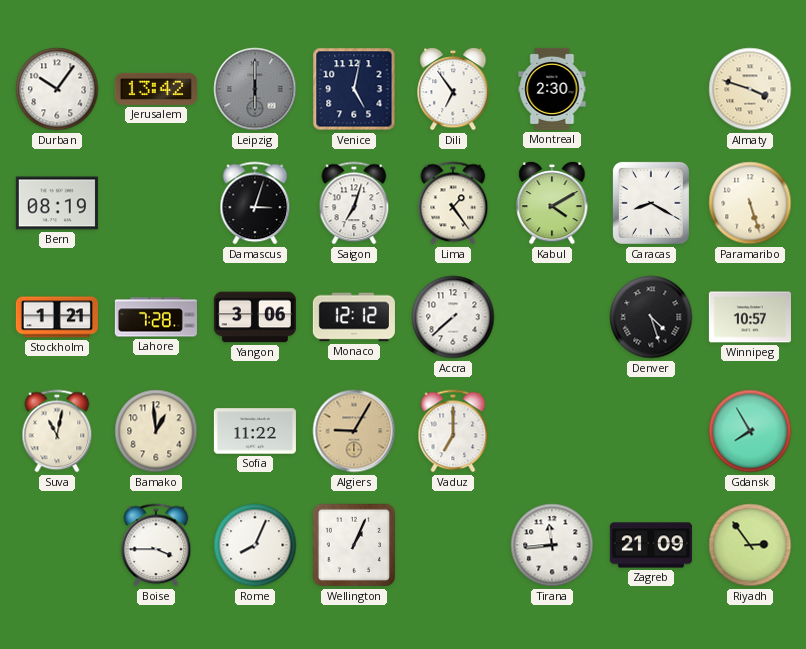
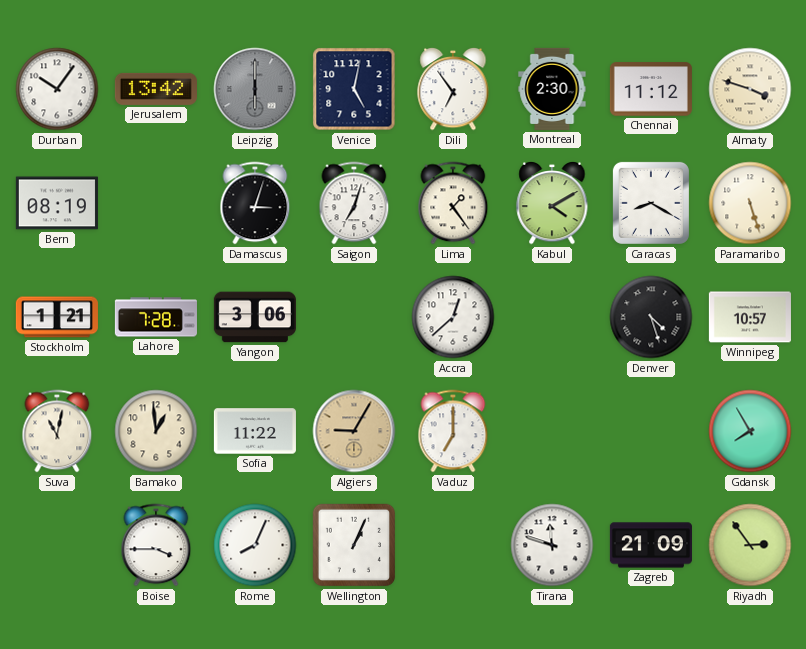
Chennai: none -> 11:12 (651, 89)
Monaco: 12:12 -> none (354, 317)
Accra: 7:38 -> 12:38 (453, 317)
Tirana: 11:44 -> 11:48 (552, 545)
